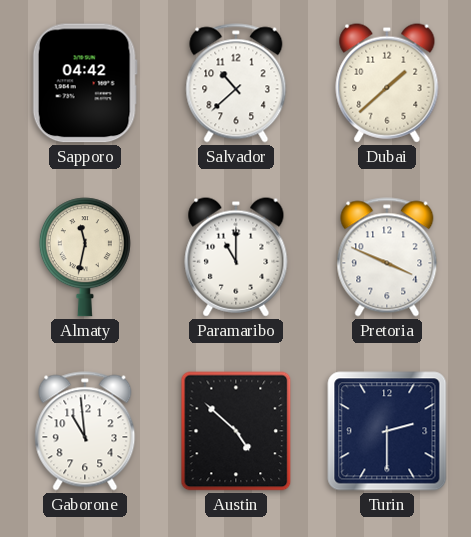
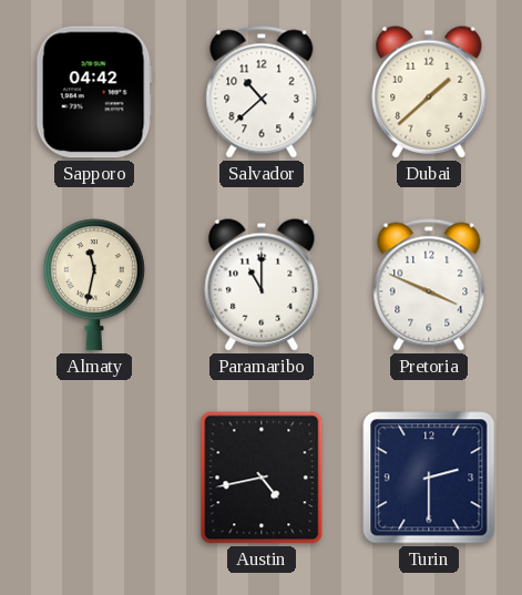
Gaborone: 10:59 -> none (85, 431)
Austin: 4:52 -> 4:43 (262, 478)
